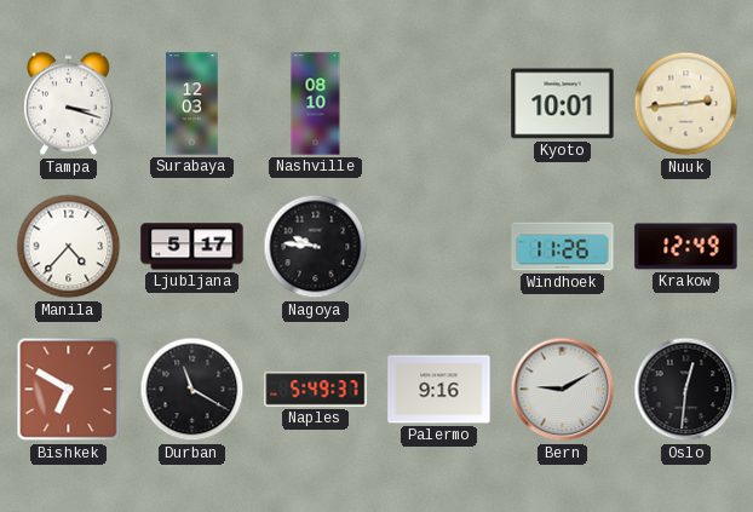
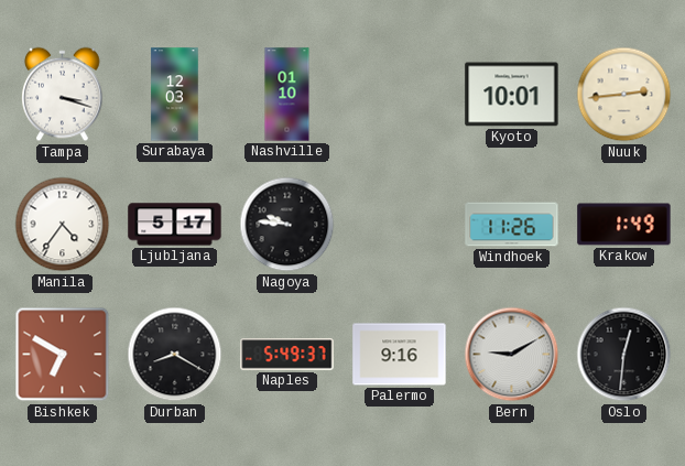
Nashville: 08:10 -> 01:10 (287, 95)
Manila: 4:37 -> 4:36 (63, 225)
Krakow: 12:49 -> 1:49 (624, 225)
Durban: 11:20 -> 8:20 (175, 355)
